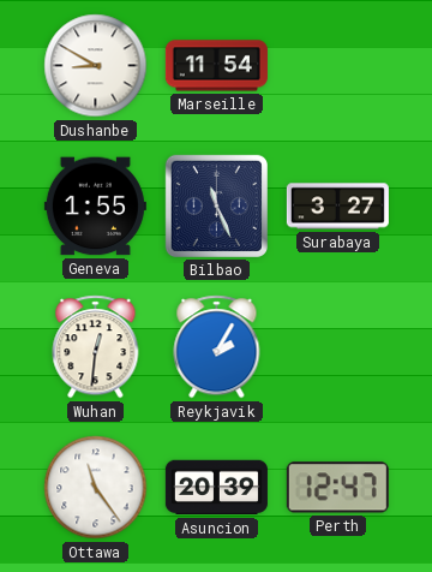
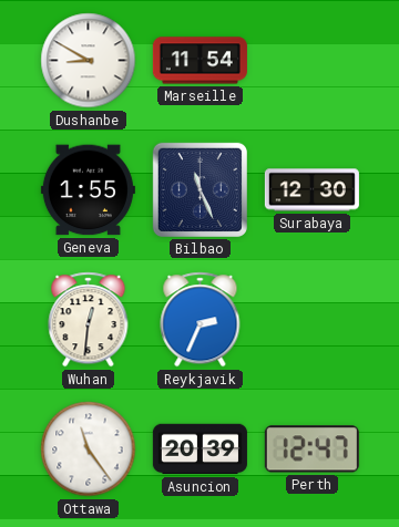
Surabaya: 3:27 -> 12:30 (311, 190)
Reykjavik: 2:05 -> 2:34 (201, 320)
